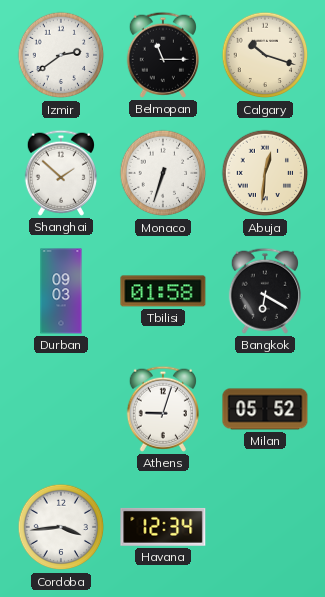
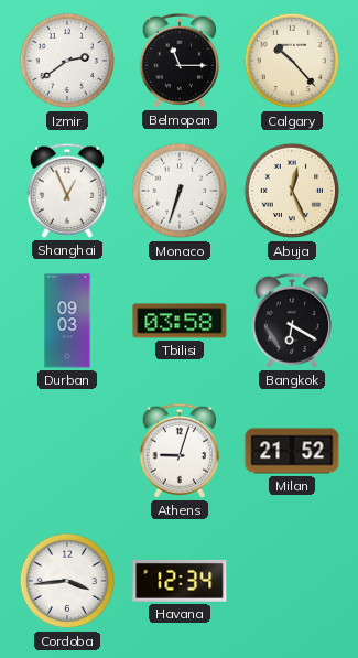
Calgary: 10:18 -> 10:23 (292, 61)
Shanghai: 1:52 -> 12:56 (67, 191)
Abuja: 12:31 -> 12:26 (292, 191)
Tbilisi: 01:58 -> 03:58 (180, 321)
Milan: 05:52 -> 21:52 (292, 451)
